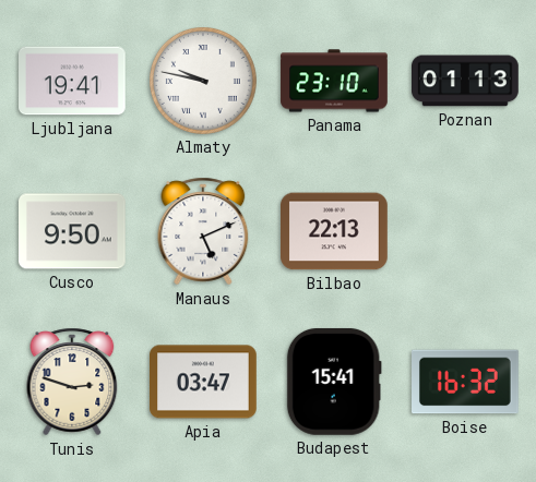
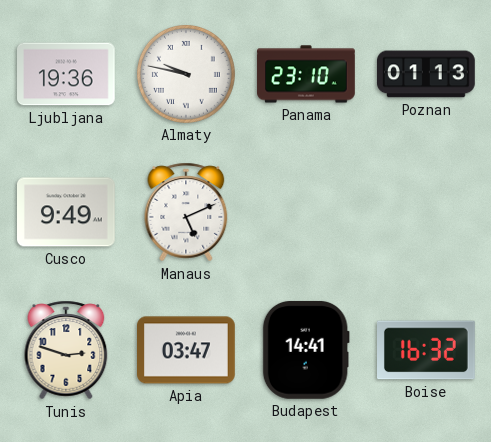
Ljubljana: 19:41 -> 19:36 (67, 74)
Cusco: 9:50 -> 9:49 (67, 212)
Bilbao: 22:13 -> none (335, 231)
Budapest: 15:41 -> 14:41 (306, 350)
